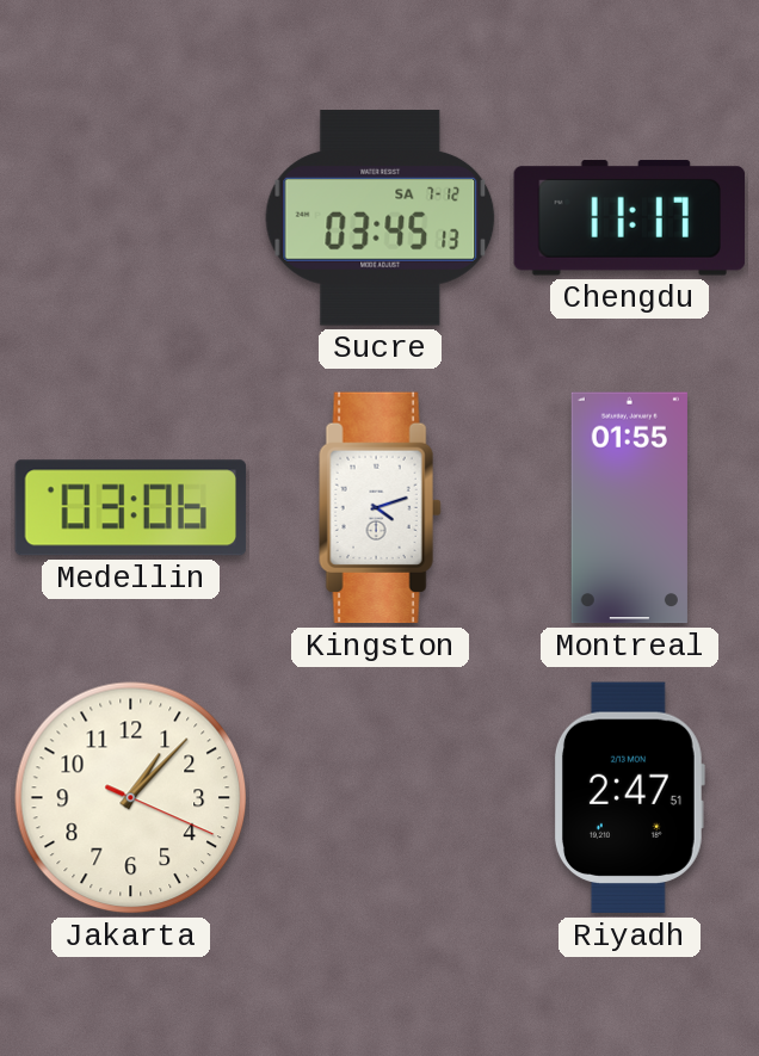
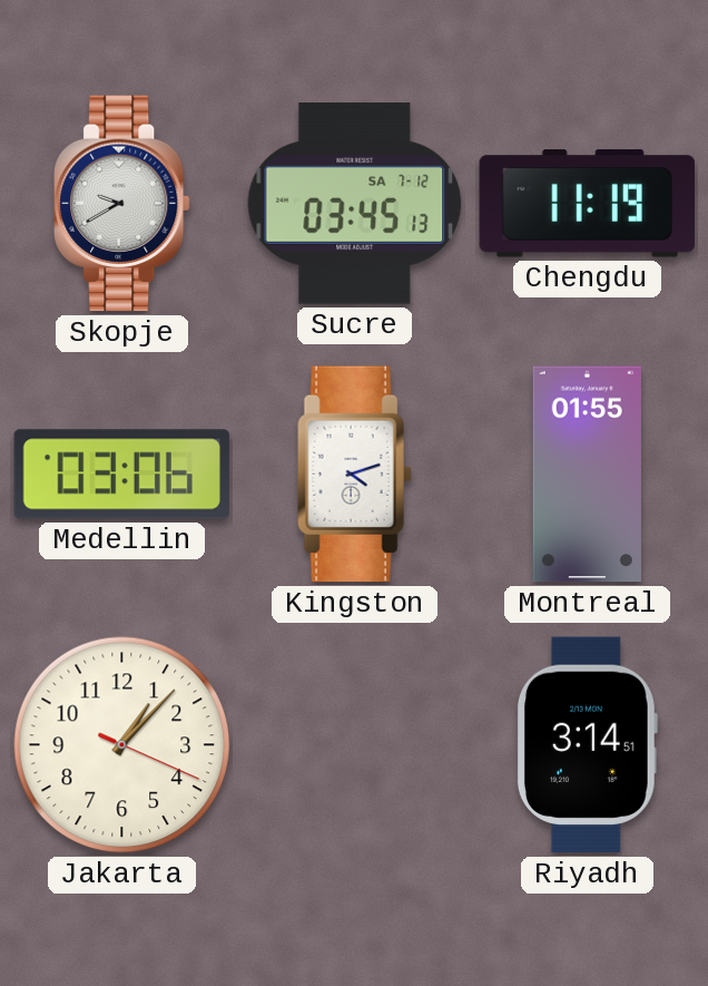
Skopje: none -> 9:40 (122, 204)
Chengdu: 11:17 -> 11:19 (588, 204)
Riyadh: 2:47 -> 3:14 (587, 745)
